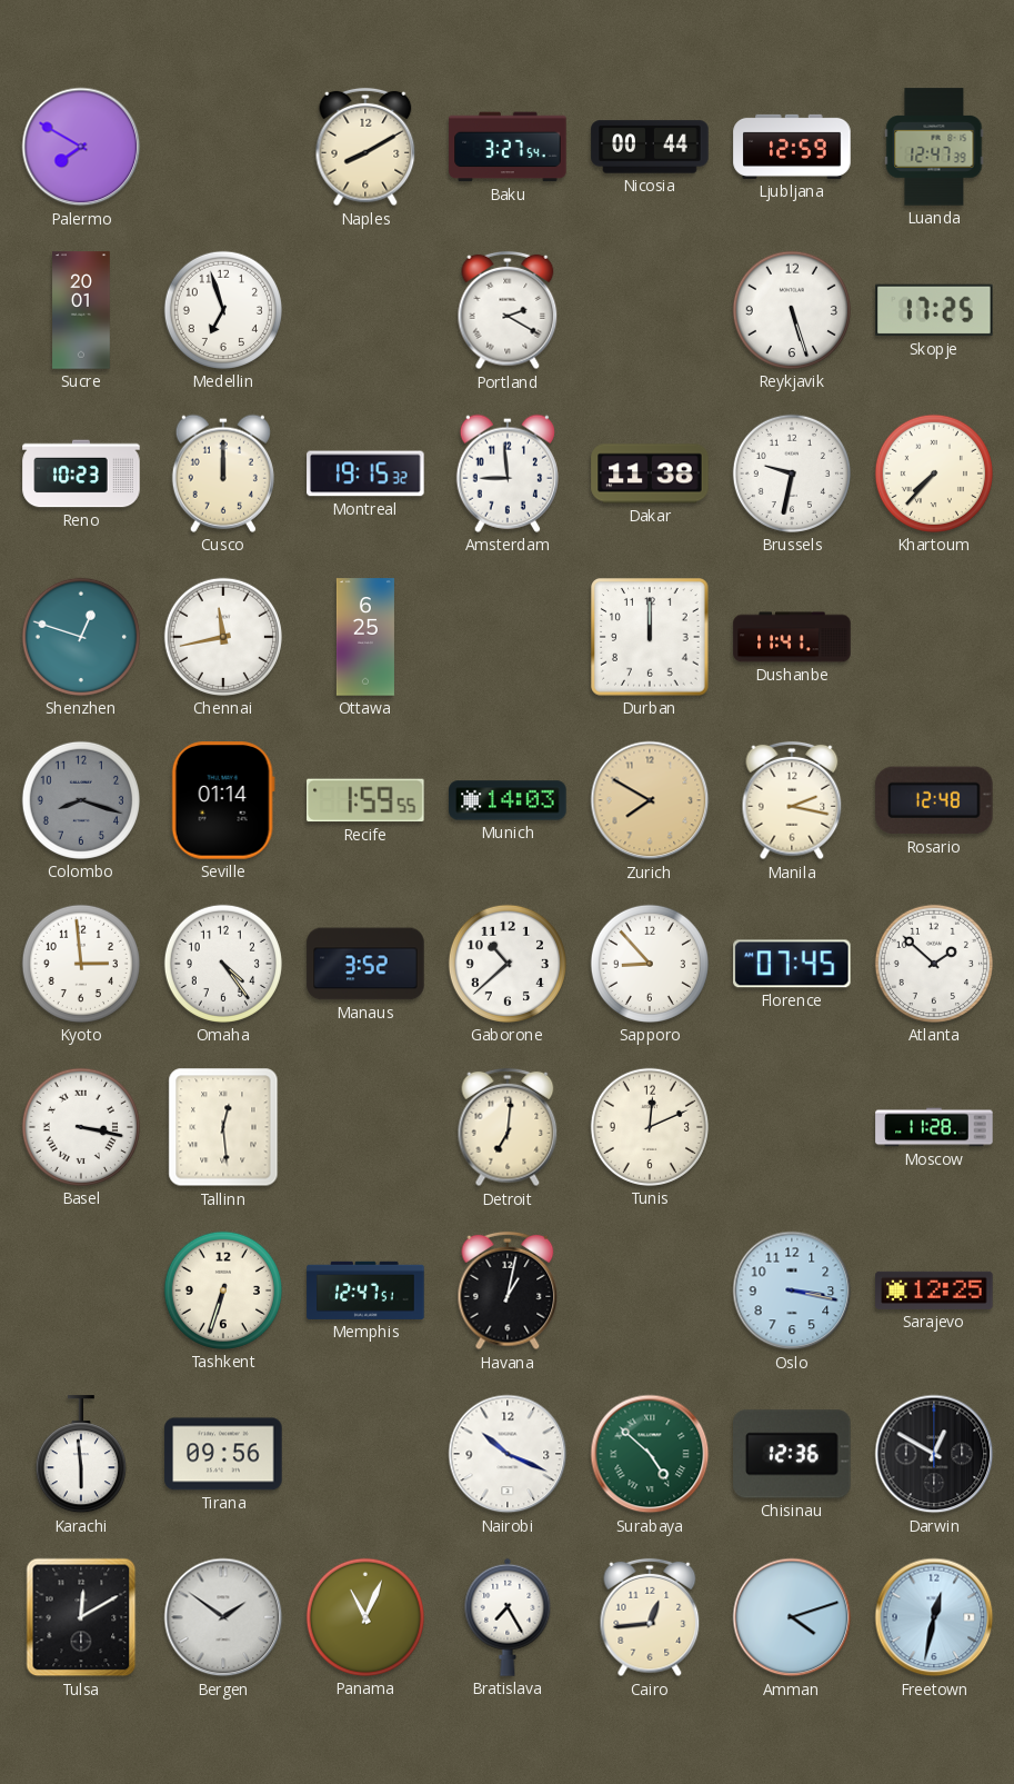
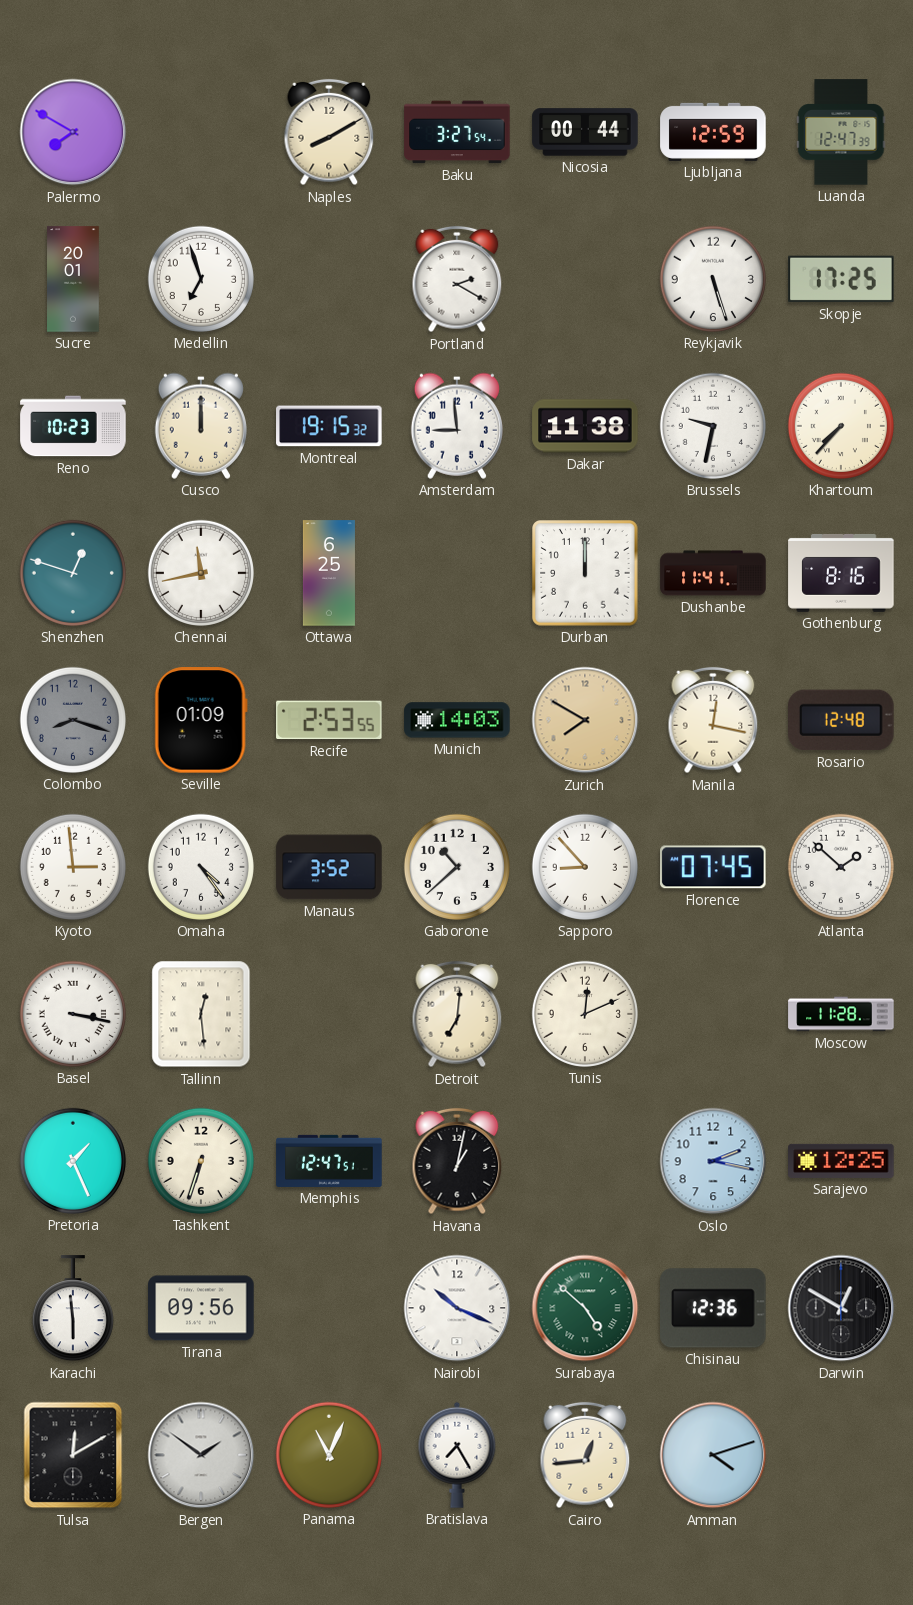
Gothenburg: none -> 8:16 (841, 573)
Seville: 01:14 -> 01:09 (201, 720)
Recife: 1:59 -> 2:53 (329, 720)
Manila: 2:17 -> 12:17 (713, 720)
Pretoria: none -> 1:26 (73, 1161)
Oslo: 3:17 -> 2:17 (713, 1161)
Freetown: 12:32 -> none (934, 1617)
